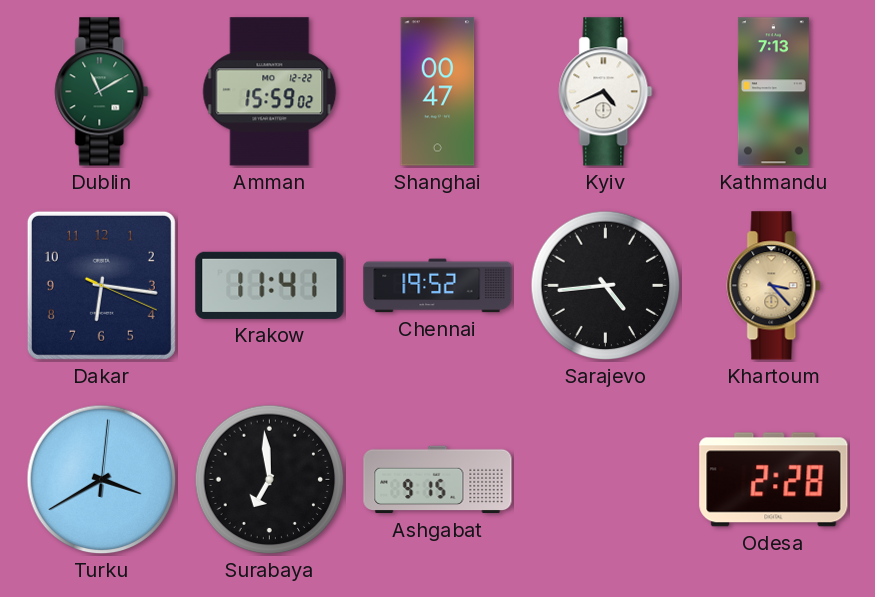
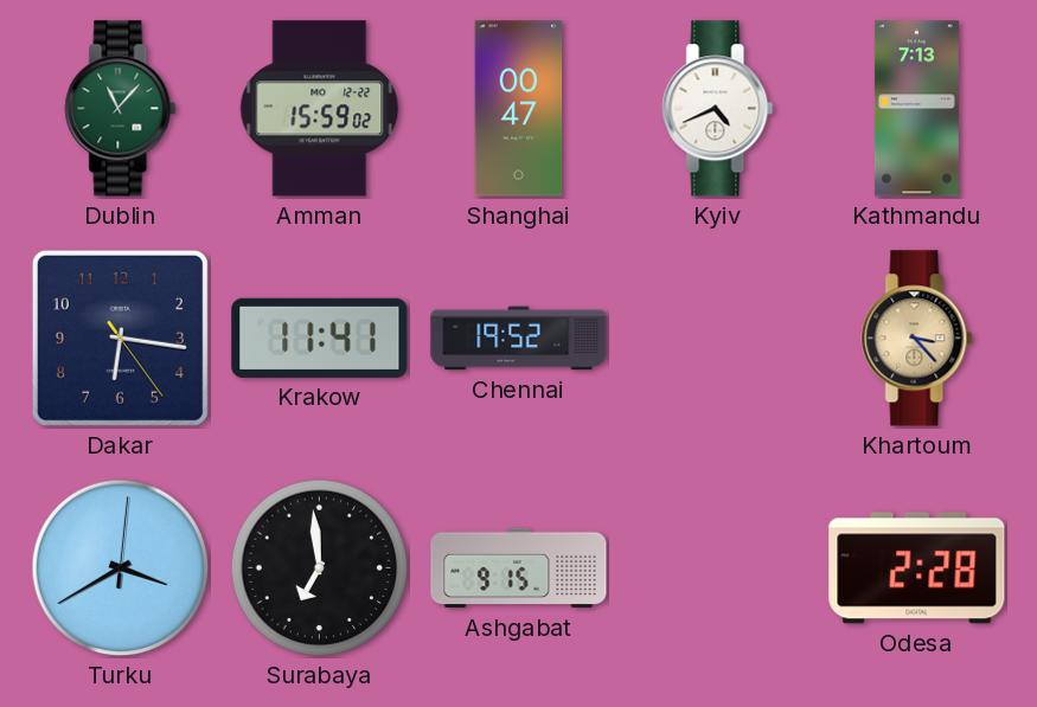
Dublin: 11:10 -> 11:07 (121, 109)
Dakar: 6:16:19 -> 6:16:24 (120, 338)
Sarajevo: 4:44 -> none (606, 286)
